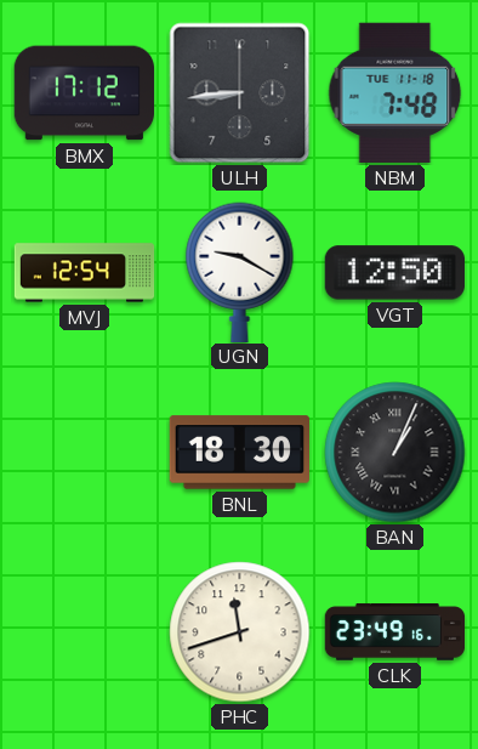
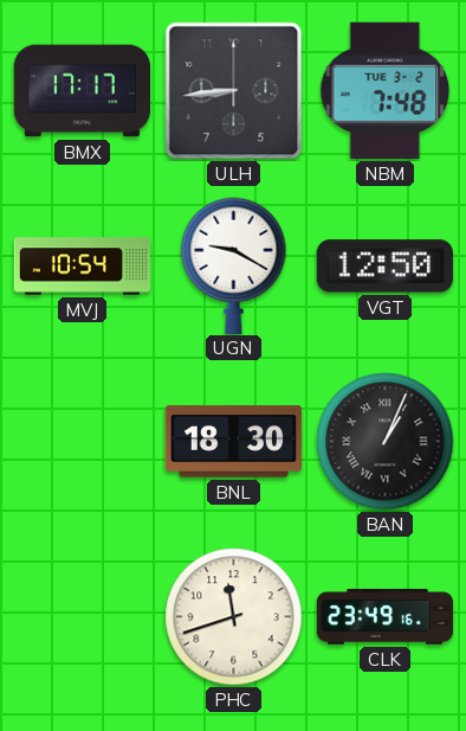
BMX: 17:12 -> 17:17 (82, 91)
NBM date: TUE 11-18 -> TUE 3-2 (386, 90)
MVJ: 12:54 -> 10:54 (83, 267)
